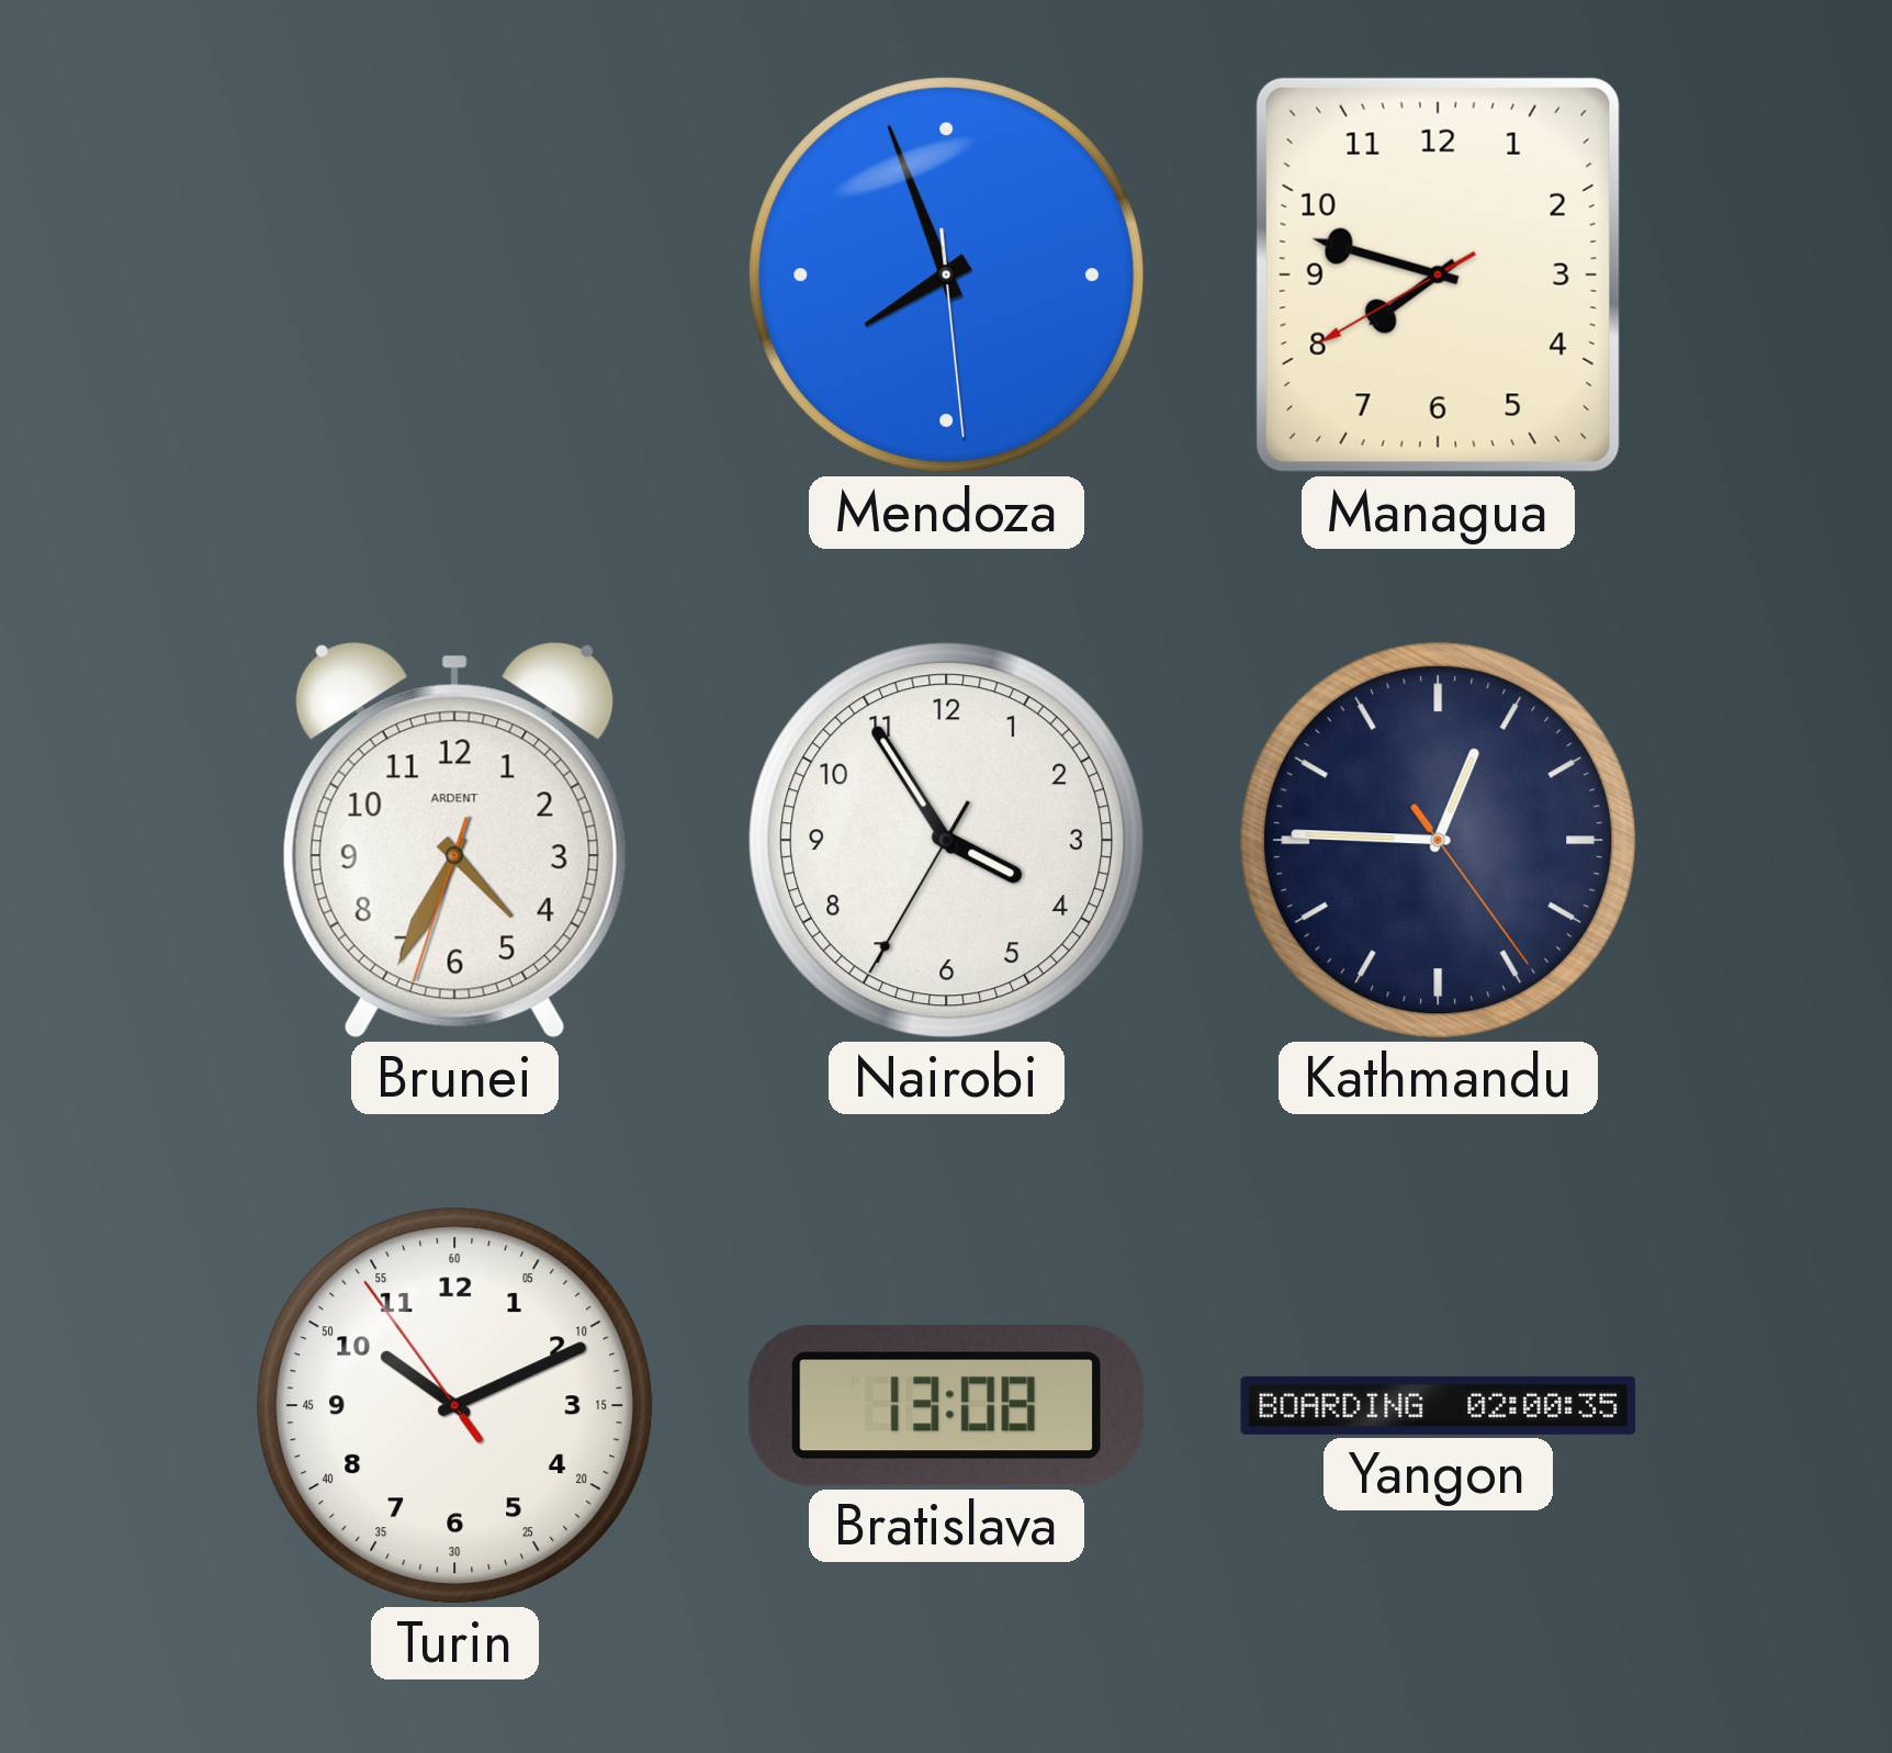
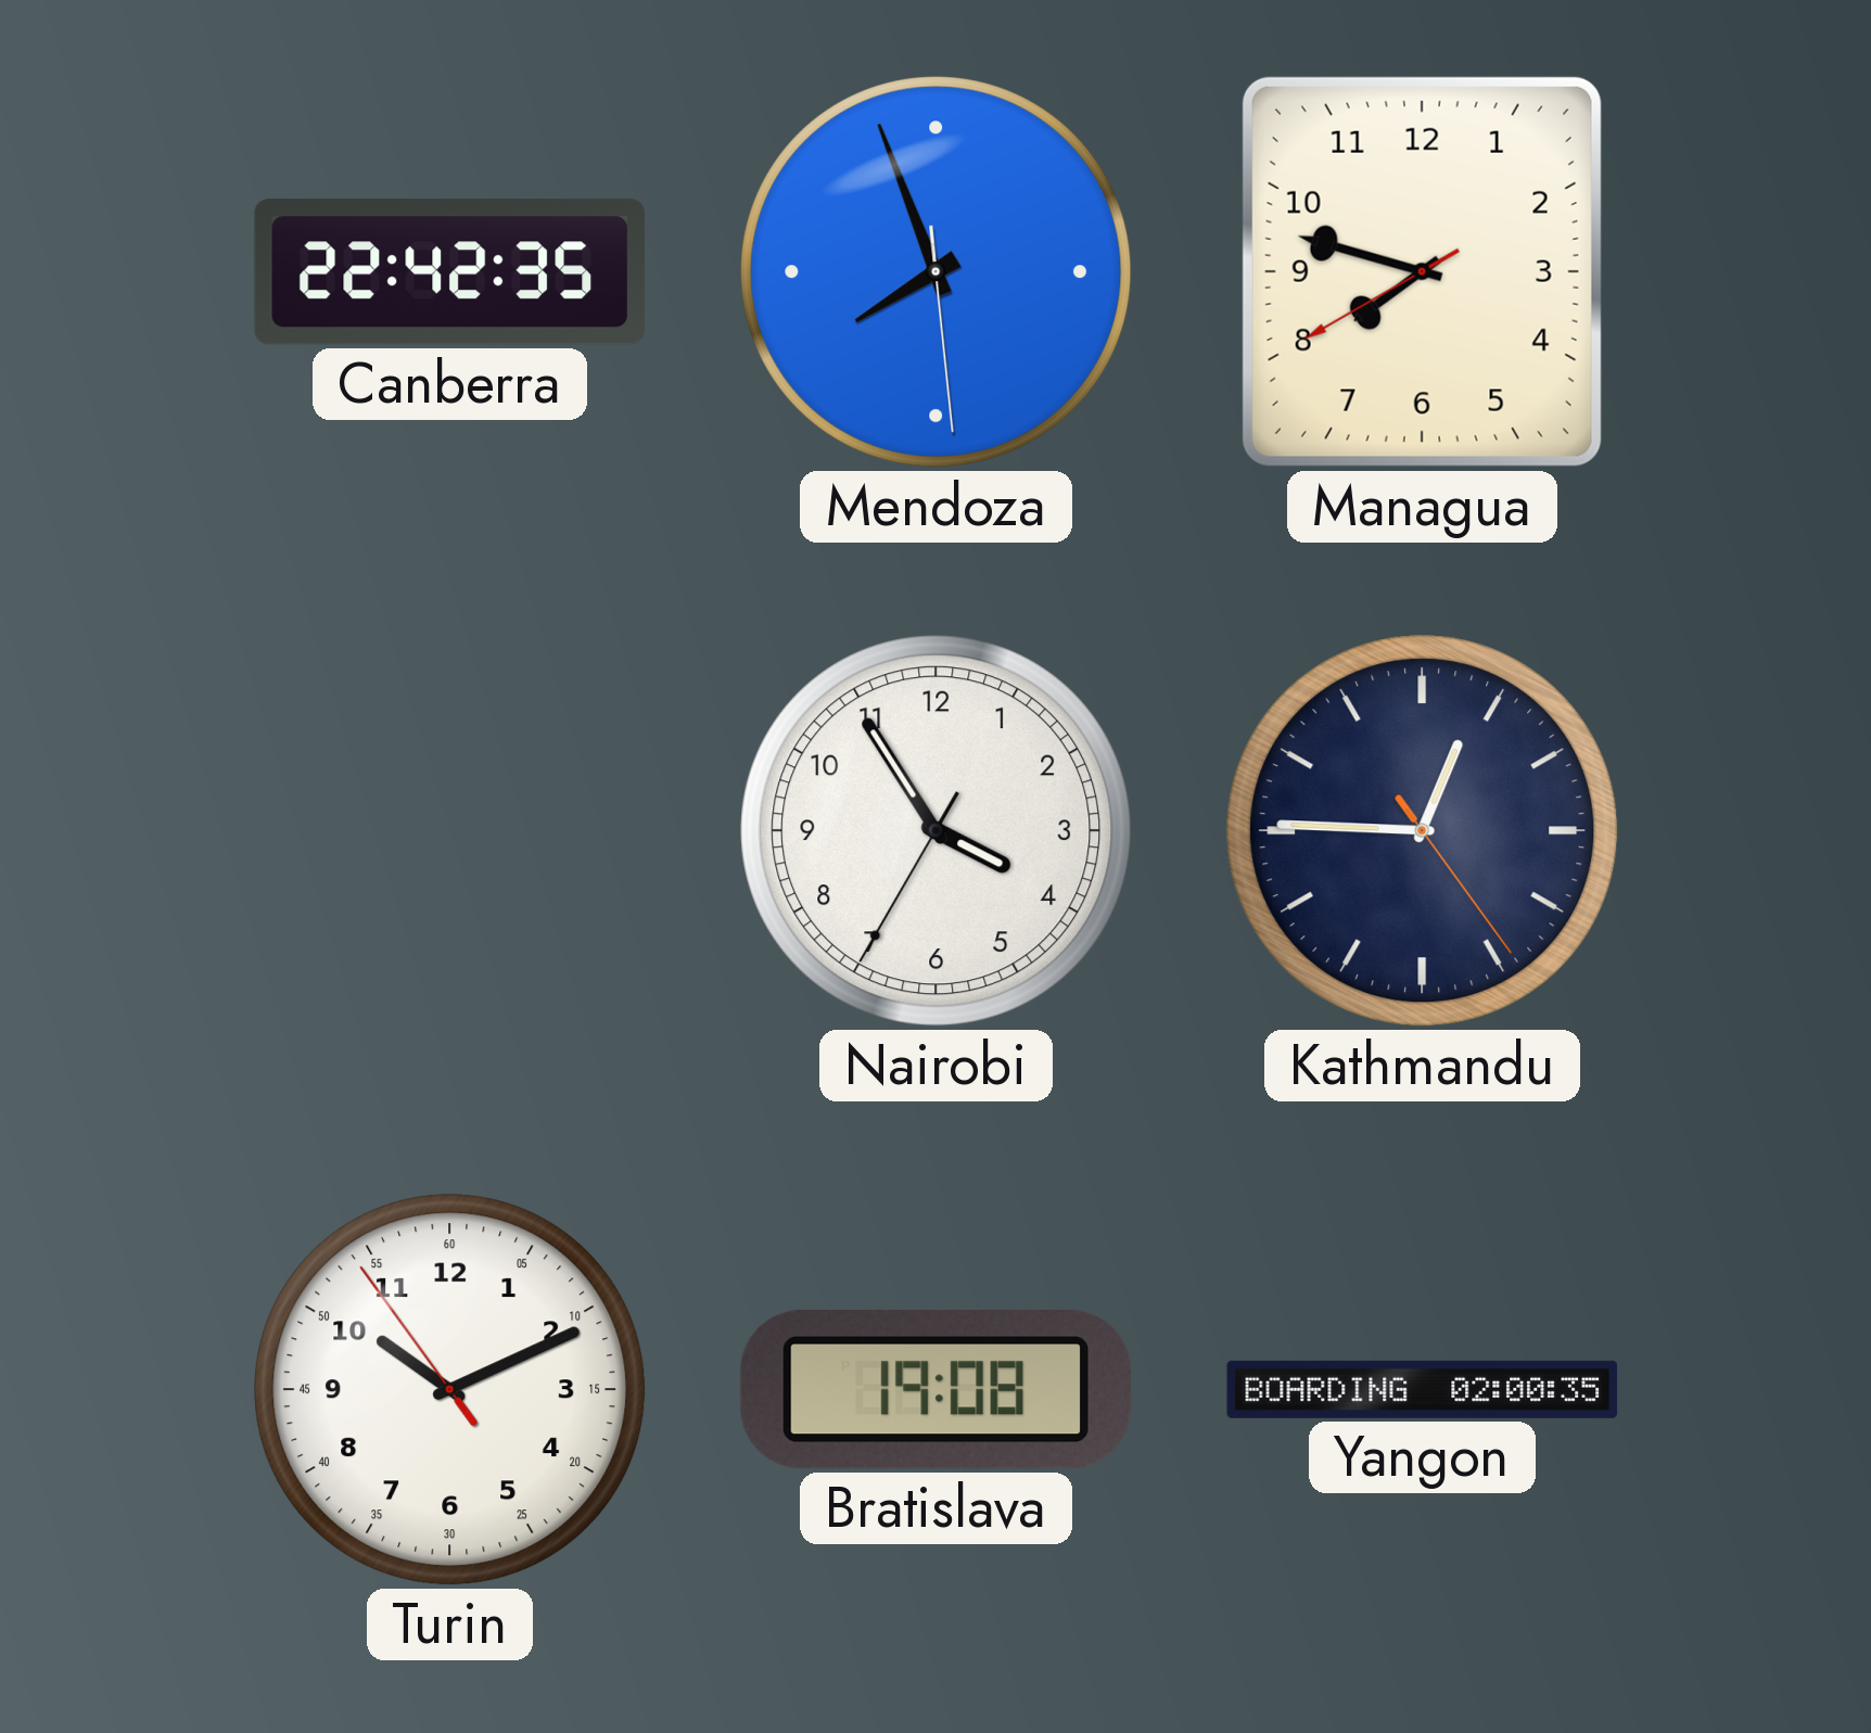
Canberra: none -> 22:42 (450, 272)
Brunei: 4:34 -> none (454, 840)
Bratislava: 13:08 -> 19:08 (936, 1390)
